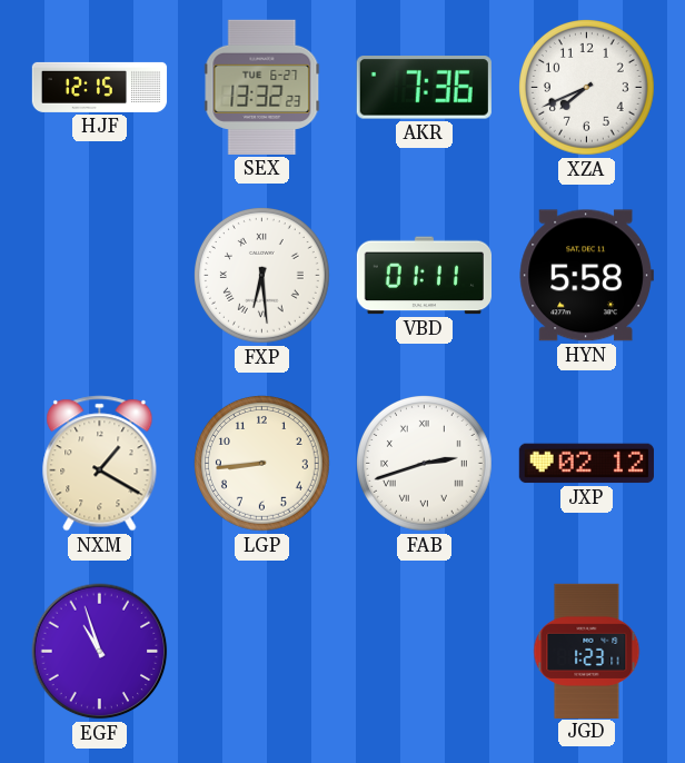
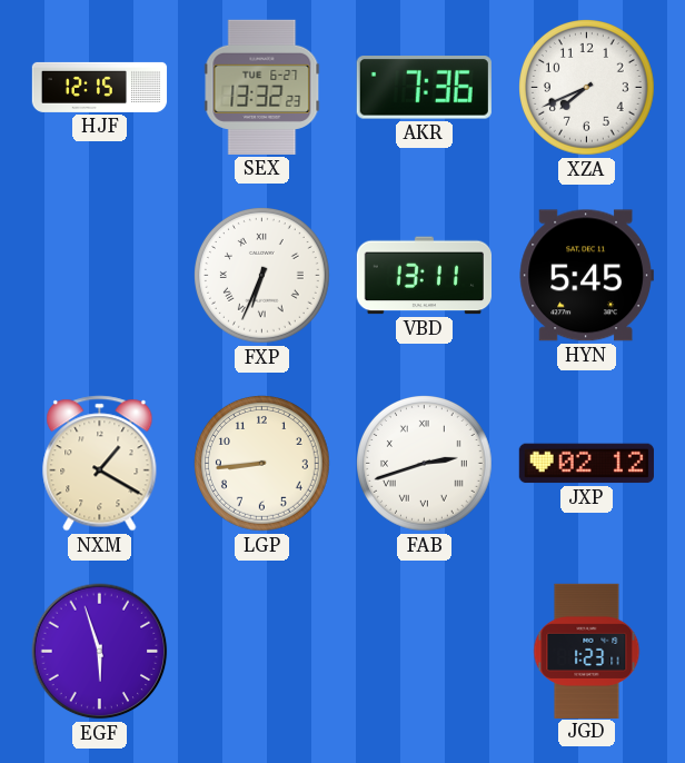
FXP: 6:29 -> 6:34 (262, 276)
VBD: 01:11 -> 13:11 (424, 276)
HYN: 5:58 -> 5:45 (586, 276)
EGF: 10:57 -> 5:57 (100, 652)
